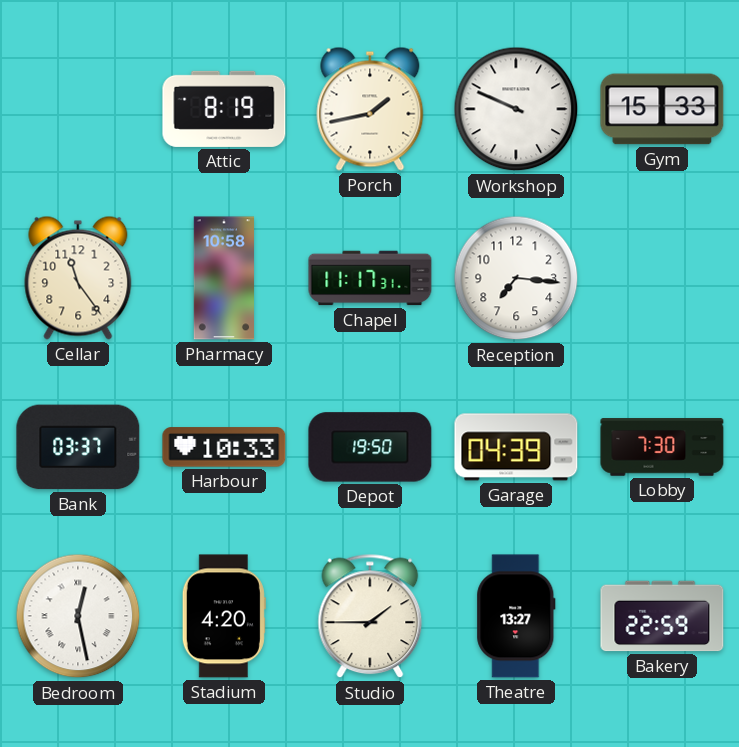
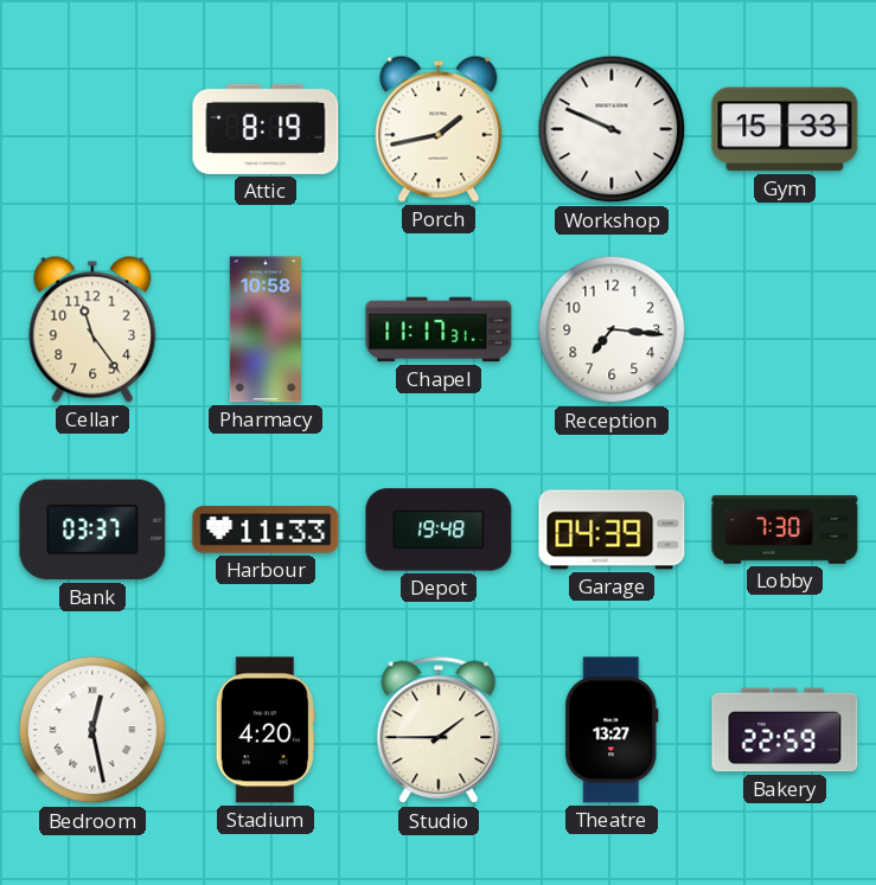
Harbour: 10:33 -> 11:33 (266, 530)
Depot: 19:50 -> 19:48 (439, 530)
